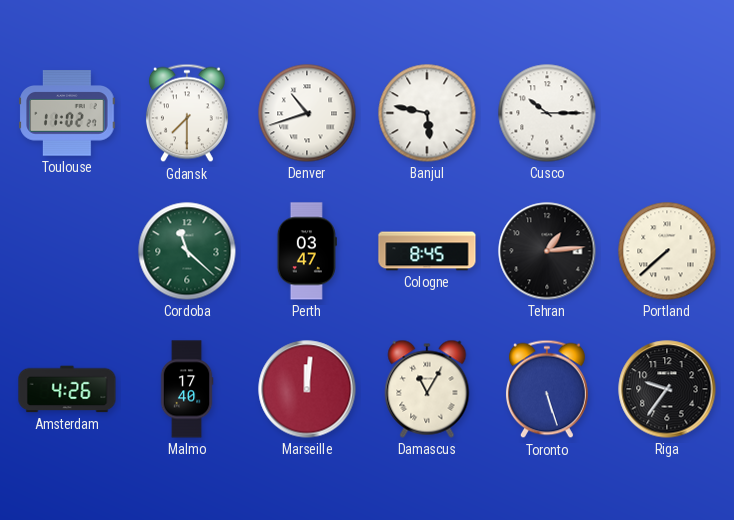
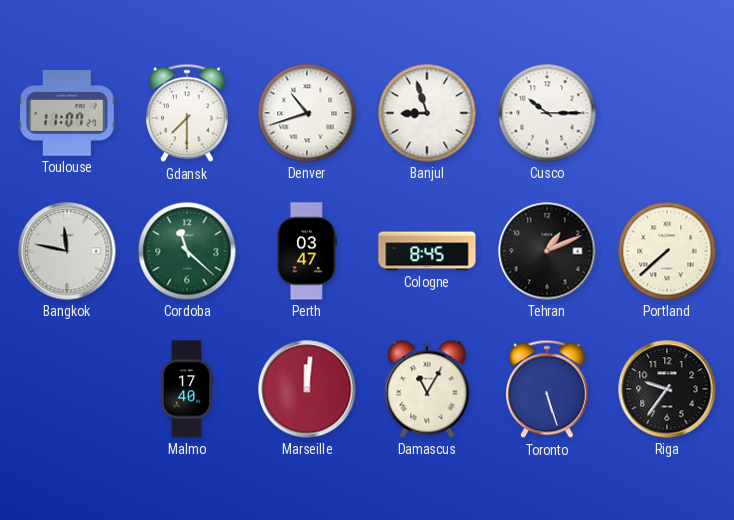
Toulouse: 11:02 -> 11:07 (67, 113)
Banjul: 5:47 -> 8:57 (427, 113)
Bangkok: none -> 11:47 (67, 251)
Tehran: 1:14 -> 1:11 (547, 251)
Amsterdam: 4:26 -> none (67, 389)
